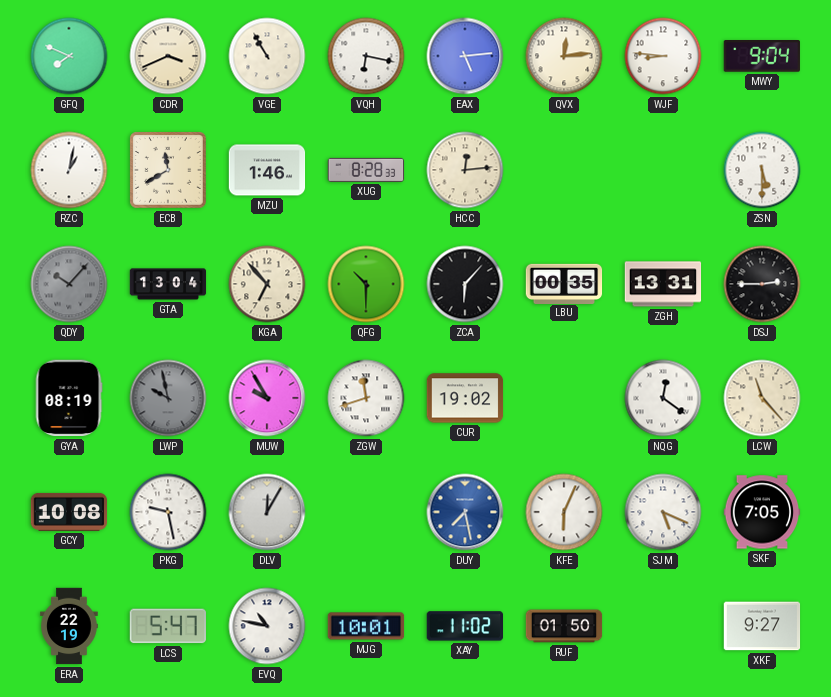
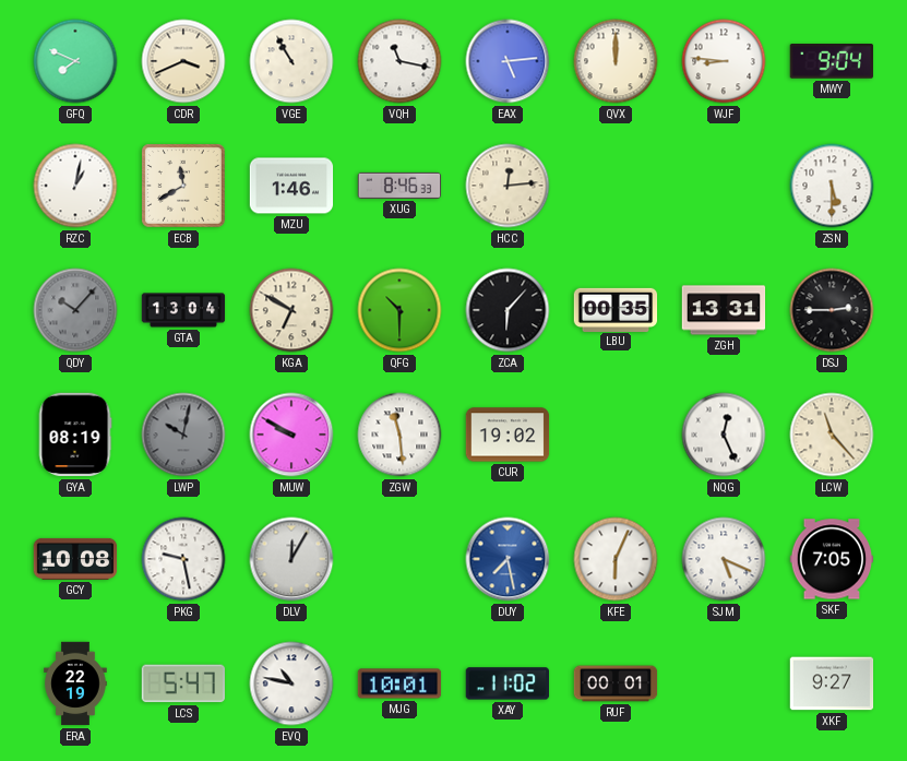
VQH: 6:17 -> 11:17 (399, 61)
QVX: 12:14 -> 12:00 (616, 61)
XUG: 8:28 -> 8:46 (399, 186)
KGA: 6:53 -> 6:50 (291, 310)
LWP: 9:58 -> 10:02 (183, 435)
MUW: 9:55 -> 9:50 (291, 435)
ZGW: 11:42 -> 11:29 (399, 435)
NQG: 12:21 -> 12:26 (724, 435)
RUF: 01:50 -> 00:01 (616, 683)
